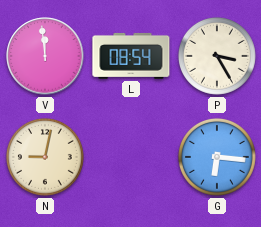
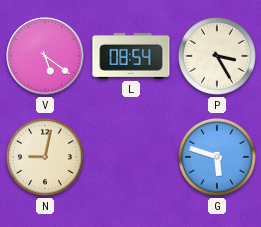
V: 11:59 -> 5:21 (45, 56)
G: 6:16 -> 5:48 (217, 157)
